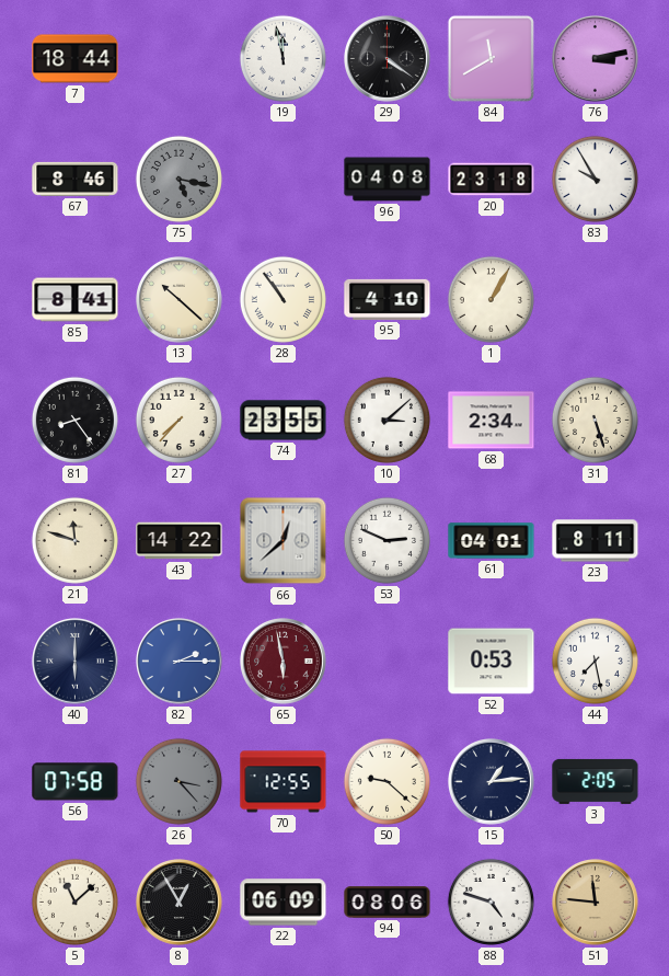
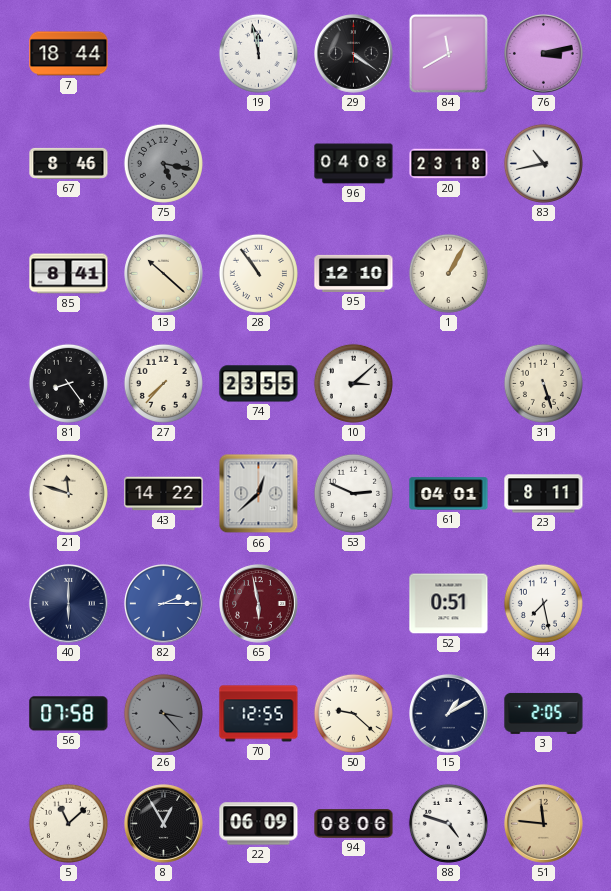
83: 9:55 -> 10:43 (543, 163)
95: 4:10 -> 12:10 (354, 273)
68: 2:34 -> none (492, 421)
52: 0:53 -> 0:51 (449, 604)
15: 1:14 -> 1:10 (449, 714)
